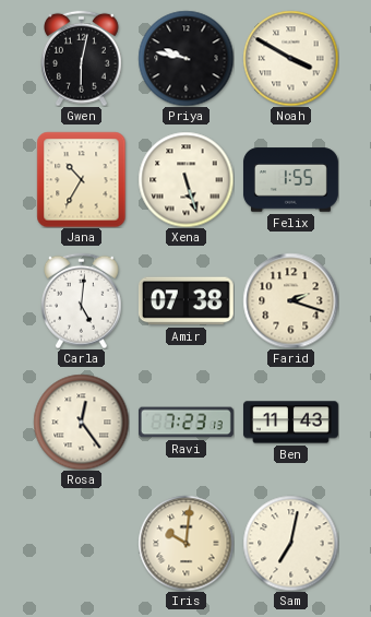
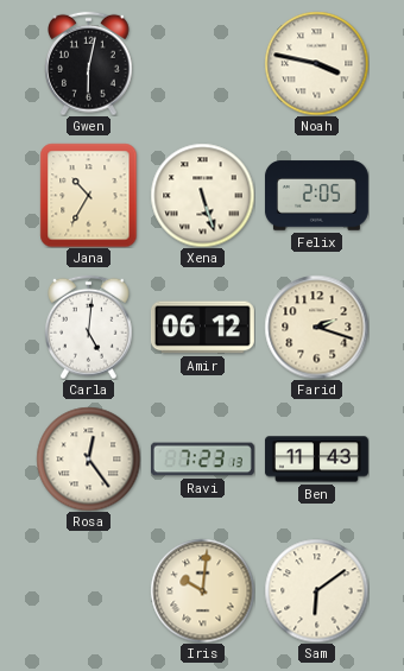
Priya: 9:47 -> none (185, 58)
Noah: 3:50 -> 3:47 (316, 63)
Felix: 1:55 -> 2:05 (316, 196)
Amir: 07:38 -> 06:12 (202, 328)
Sam: 7:02 -> 6:09 (316, 590)
